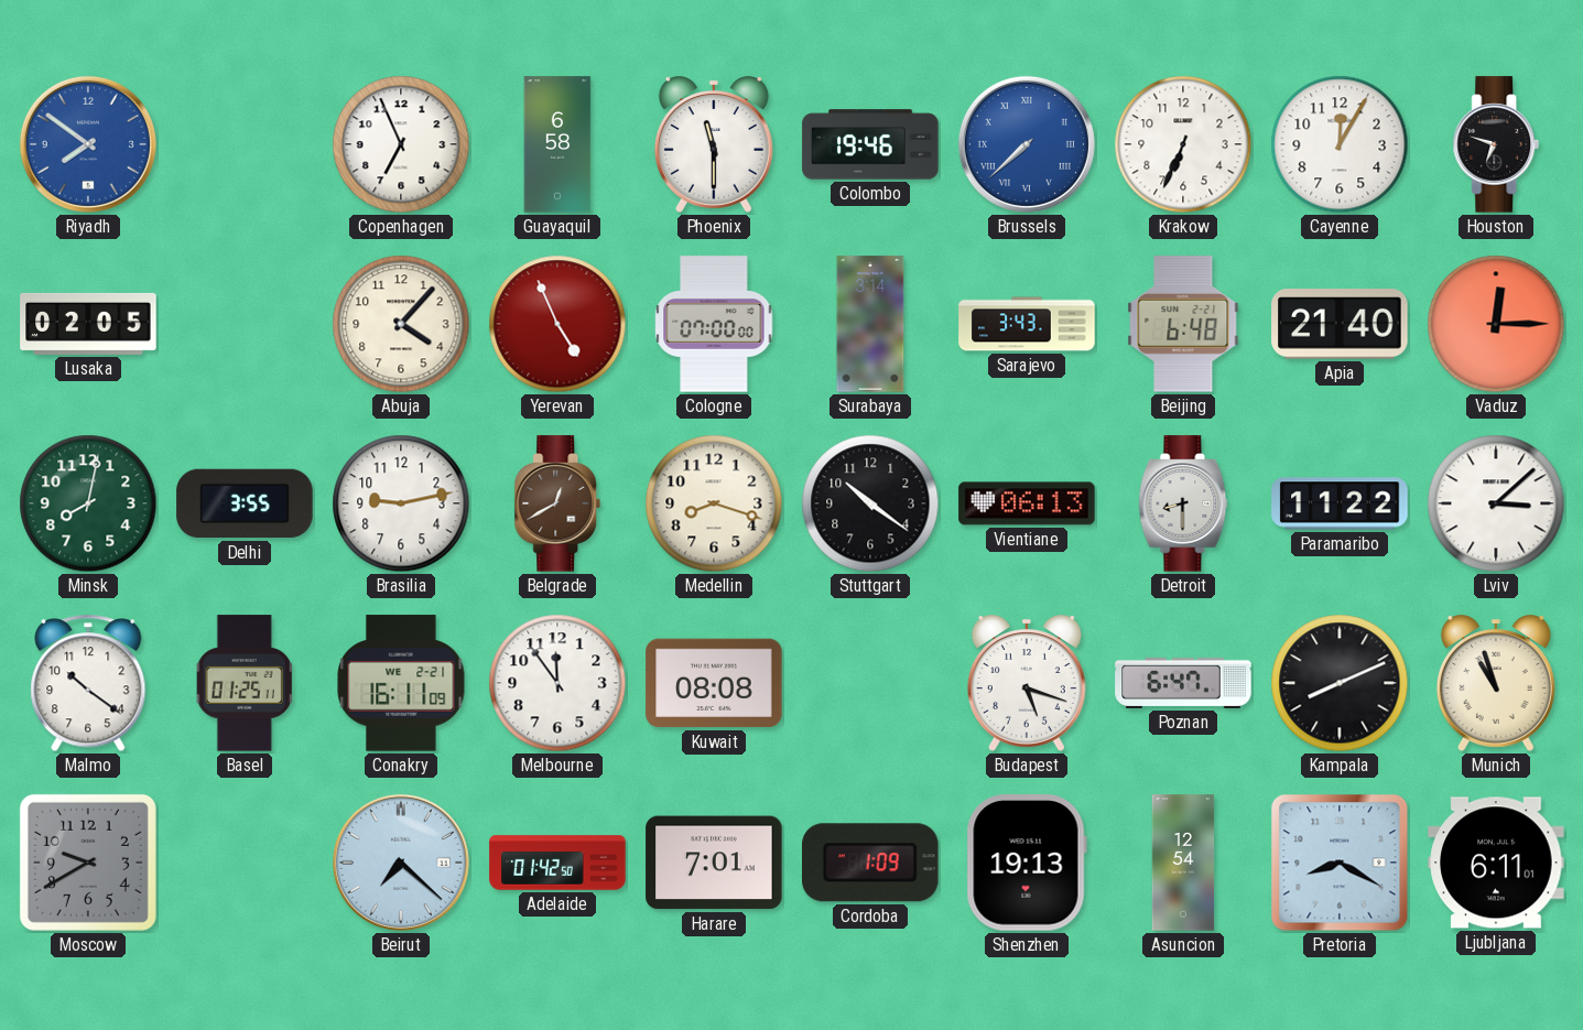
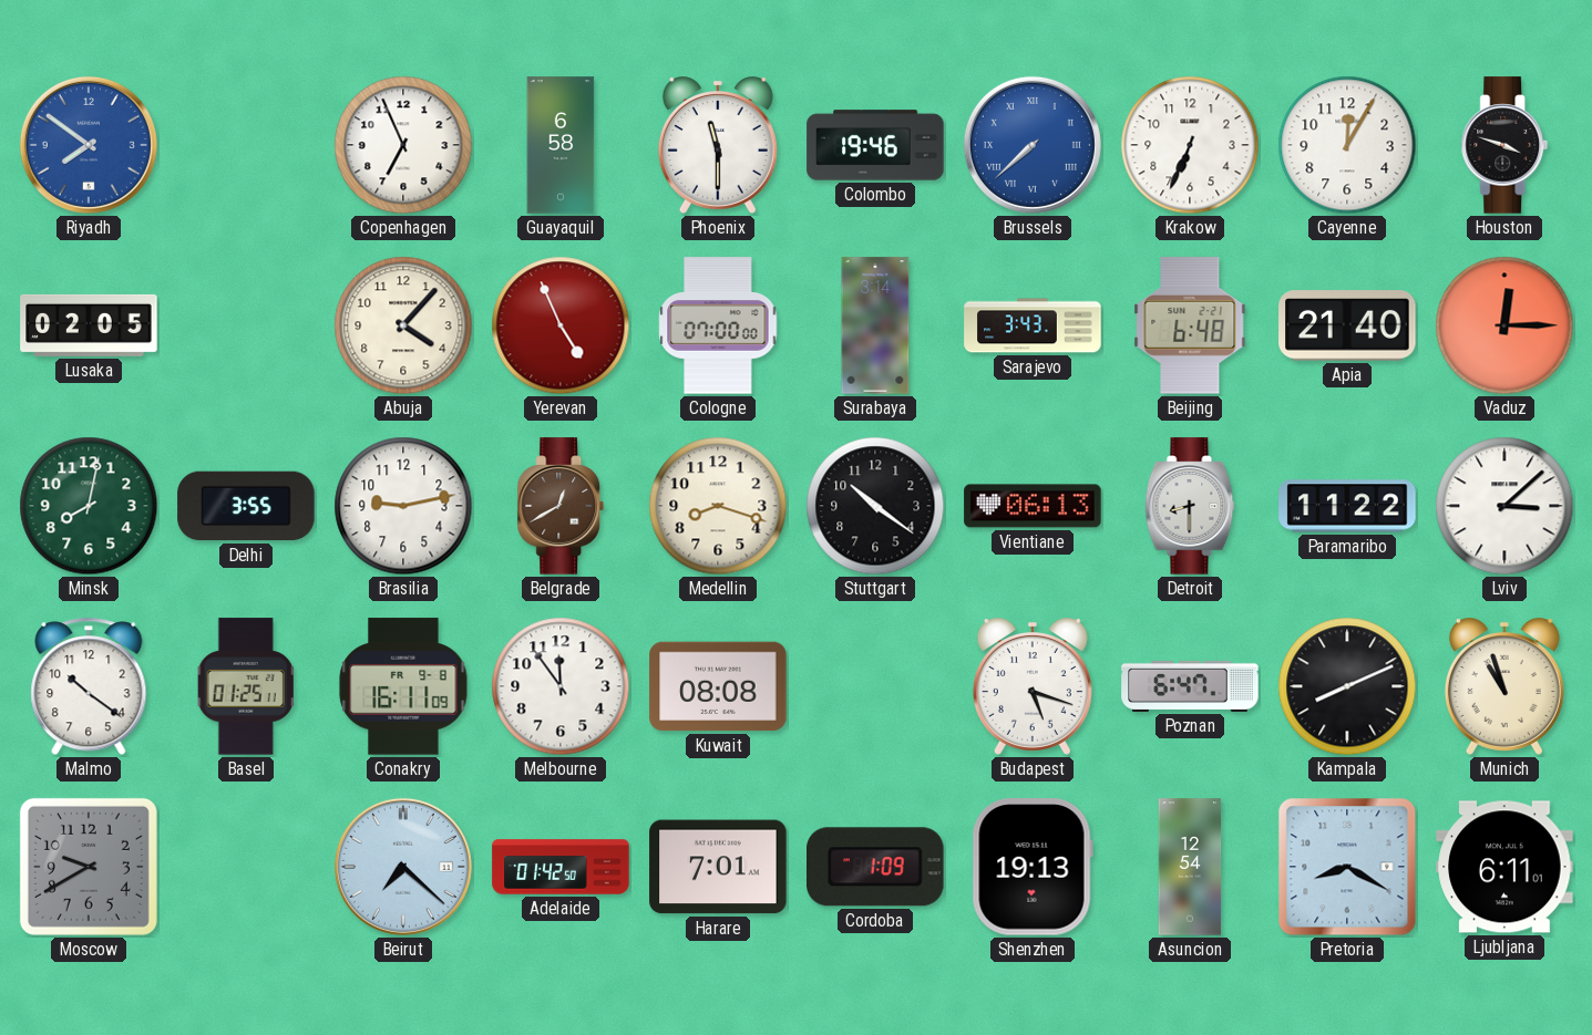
Houston: 6:48 -> 3:48 (1504, 145)
Conakry date: WE 2-21 -> FR 9-8 (403, 686)
